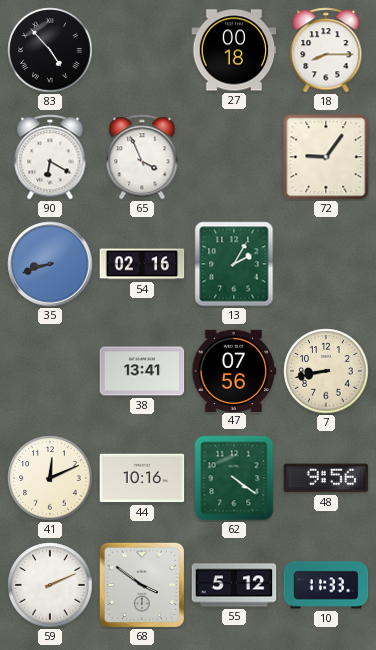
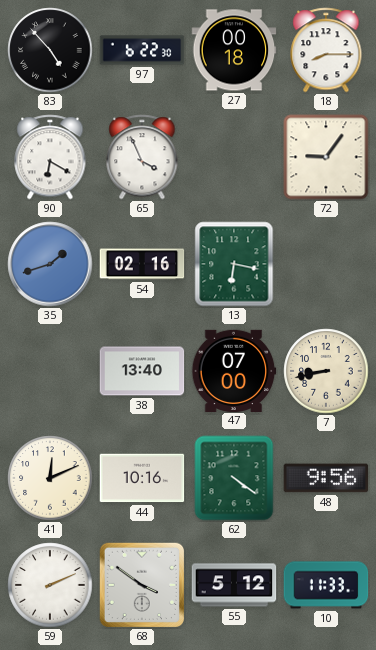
97: none -> 6:22 (142, 50)
35: 8:42 -> 1:42 (50, 264)
13: 2:05 -> 6:17 (234, 264)
38: 13:41 -> 13:40 (142, 371)
47: 07:56 -> 07:00 (234, 370)
